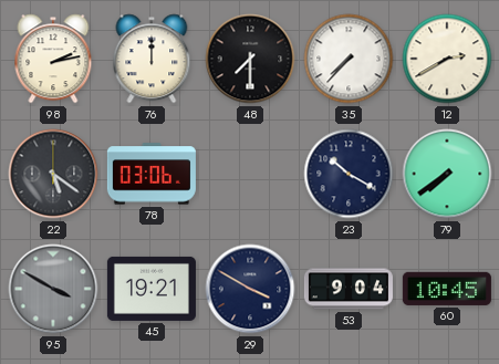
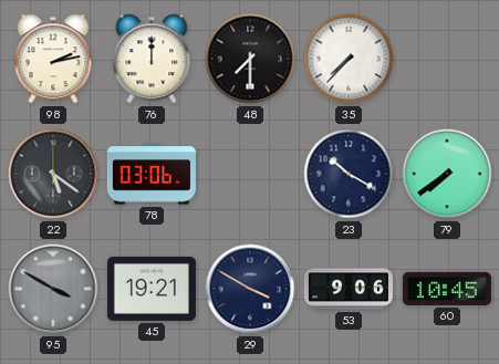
12: 2:40 -> none (447, 59)
53: 9:04 -> 9:06 (349, 289)
